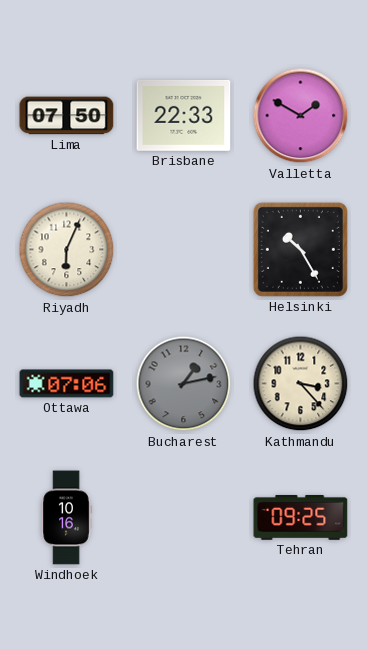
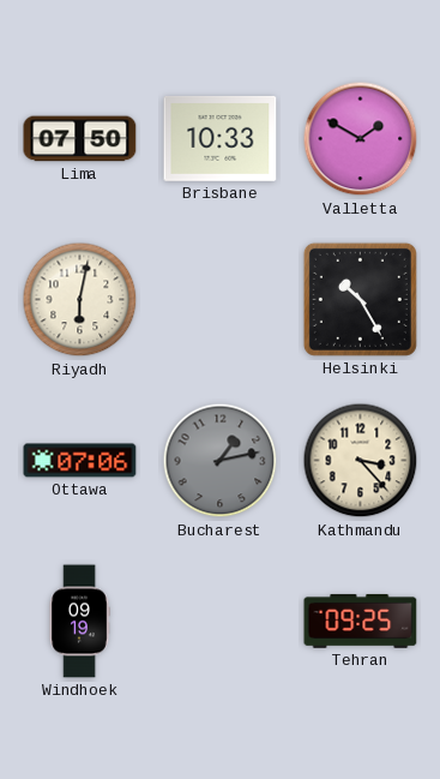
Brisbane: 22:33 -> 10:33 (221, 138)
Riyadh: 6:04 -> 6:02 (80, 300)
Windhoek: 10:16 -> 09:19 (79, 622)
